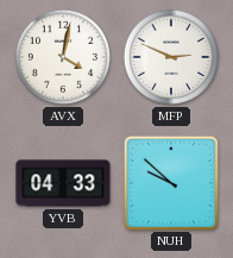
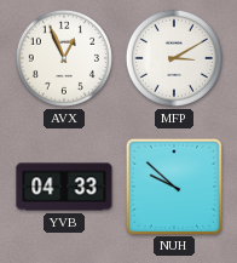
AVX: 4:02 -> 12:56 (64, 58)
MFP: 2:49 -> 3:10 (174, 58)
